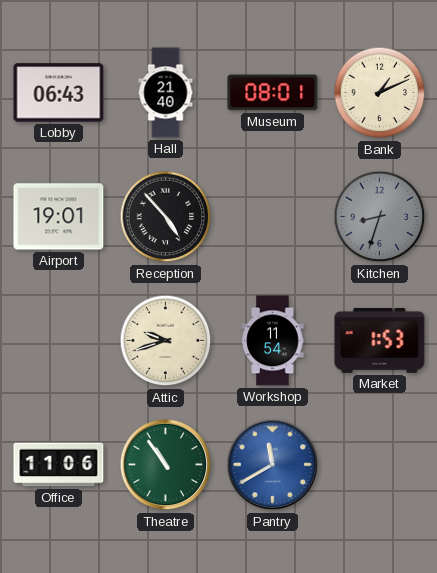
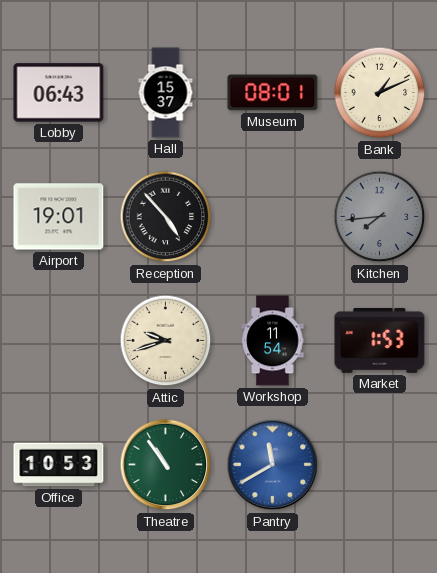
Hall: 21:40 -> 15:37 (166, 93)
Kitchen: 8:33 -> 7:44 (380, 217)
Office: 11:06 -> 10:53 (59, 465)
